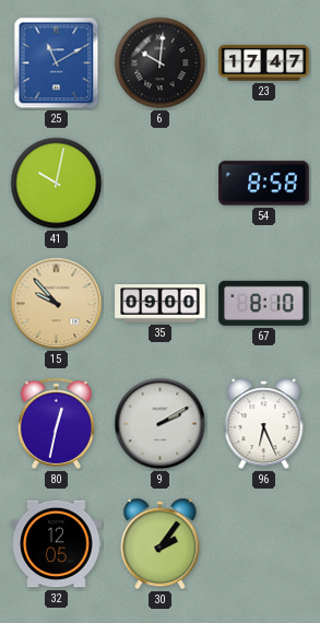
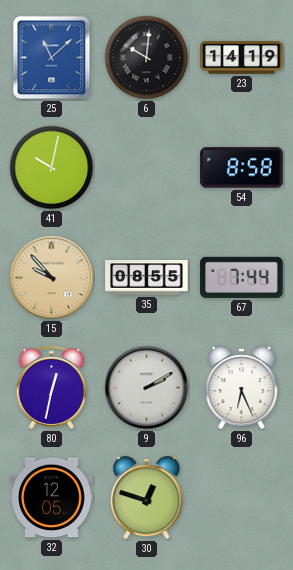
25: 11:10 -> 11:08 (52, 58)
23: 17:47 -> 14:19 (242, 58)
35: 09:00 -> 08:55 (147, 278)
67: 8:10 -> 7:44 (242, 277)
30: 2:06 -> 12:48 (147, 498)
